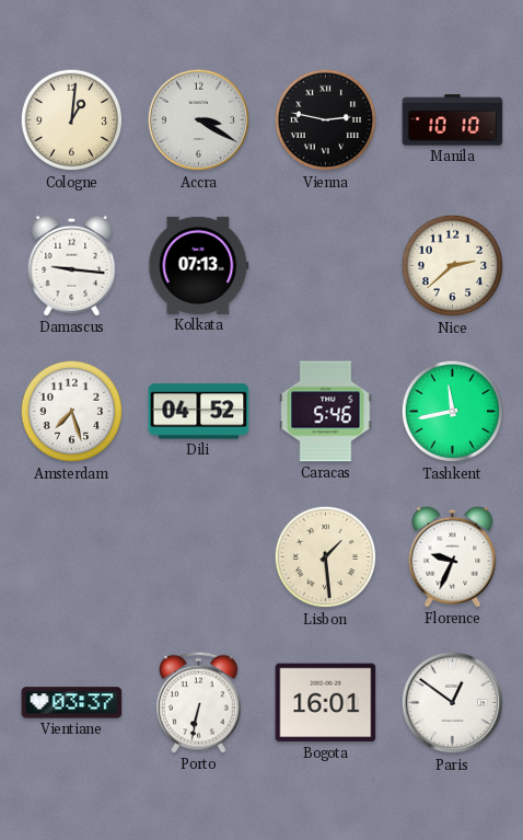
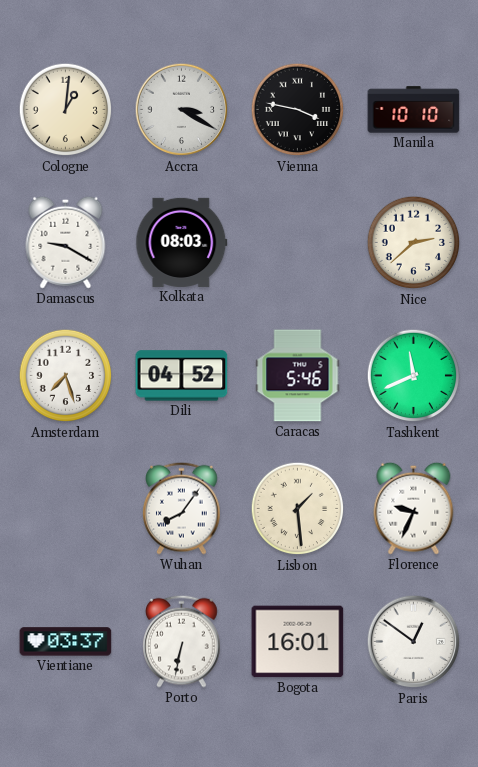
Vienna: 2:47 -> 3:47 (298, 110)
Damascus: 9:16 -> 9:20 (66, 242)
Kolkata: 07:13 -> 08:03 (182, 242)
Tashkent: 11:43 -> 11:41 (414, 376)
Wuhan: none -> 8:06 (182, 508)
